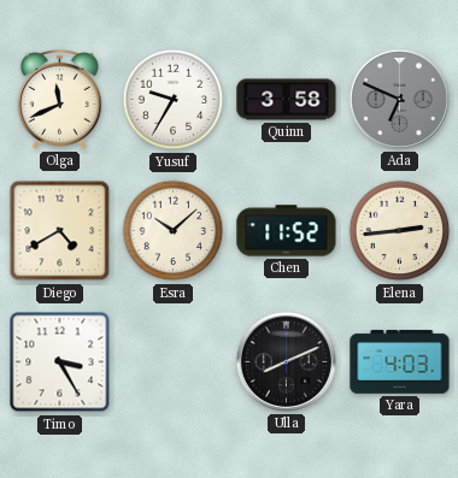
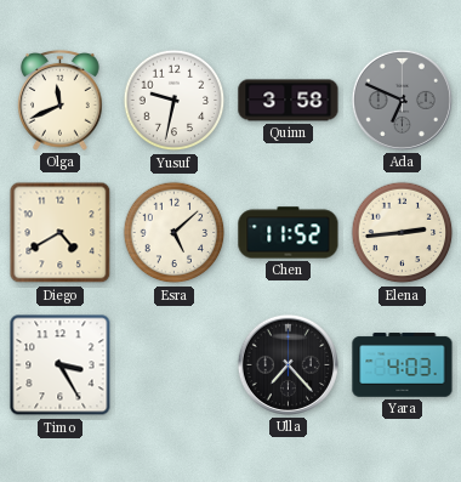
Yusuf: 9:35 -> 9:32 (175, 101)
Esra: 10:08 -> 5:08 (175, 233)
Ulla: 8:11 -> 7:23 (288, 364)
